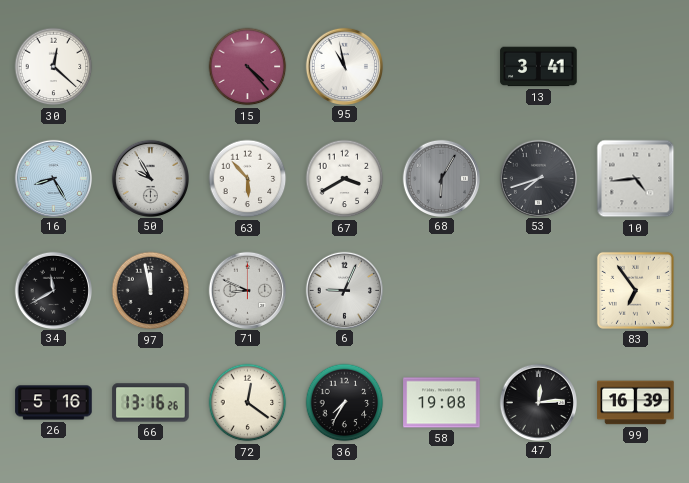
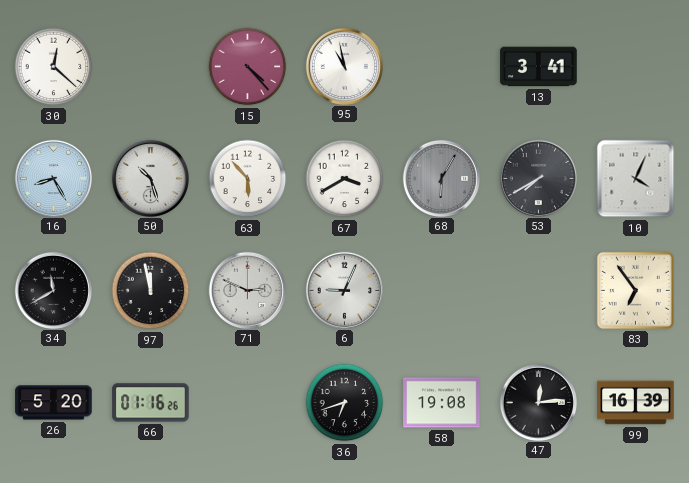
50: 9:55 -> 10:27 (150, 178)
53: 7:42 -> 7:40 (538, 178)
10: 4:44 -> 4:04 (636, 179)
71: 8:49 -> 2:49 (247, 290)
26: 5:16 -> 5:20 (54, 403)
66: 13:16 -> 01:16 (151, 403)
72: 12:21 -> none (248, 403)
36: 7:35 -> 6:42 (345, 403)
